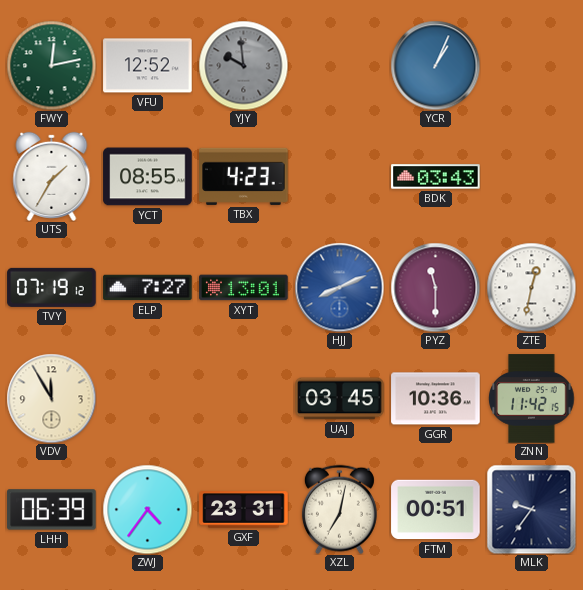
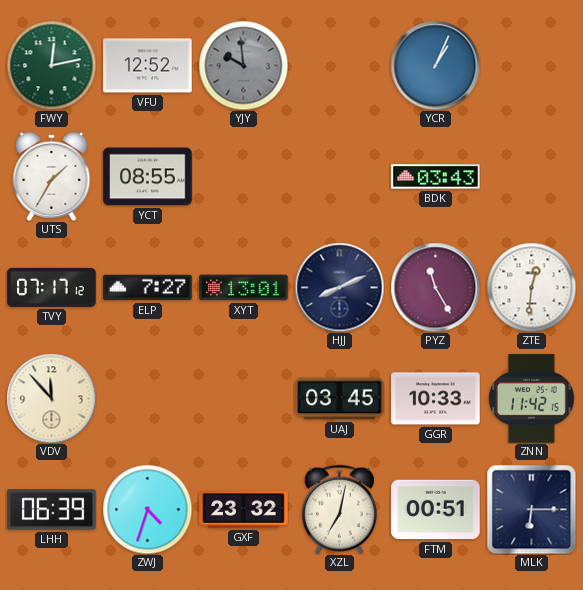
TBX: 4:23 -> none (244, 176)
TVY: 07:19 -> 07:17 (52, 287)
HJJ dial: blue -> navy (339, 287)
PYZ: 11:30 -> 11:25 (435, 287)
ZTE: 12:32 -> 12:31 (531, 287)
VDV: 11:55 -> 11:53 (51, 398)
GGR: 10:36 -> 10:33 (436, 399)
ZWJ: 4:36 -> 4:33 (147, 509)
GXF: 23:31 -> 23:32 (244, 510)
MLK: 9:36 -> 6:15 (531, 509)
